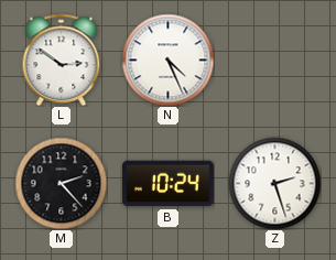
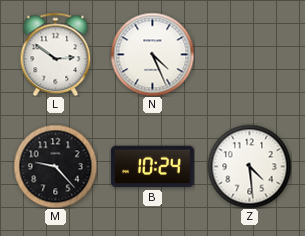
M: 2:23 -> 9:23 (55, 166)
Z: 2:27 -> 4:29 (249, 166)
